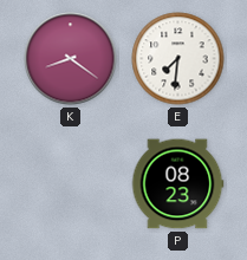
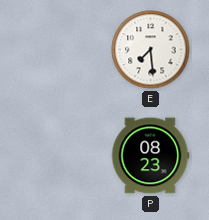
K: 8:21 -> none (71, 59)
E: 7:31 -> 7:29 (151, 50)
